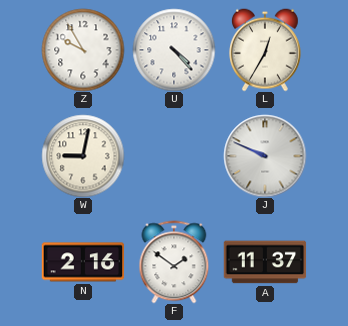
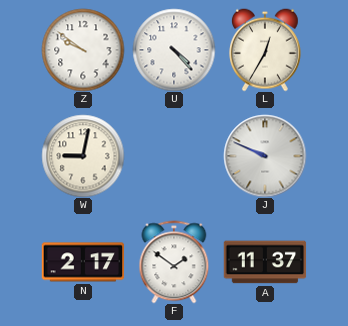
Z: 9:55 -> 9:51 (83, 50)
N: 2:16 -> 2:17 (83, 262)
